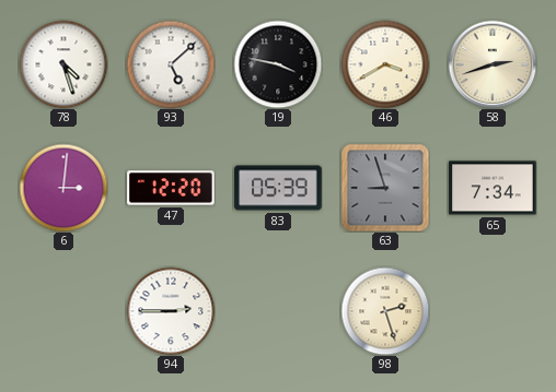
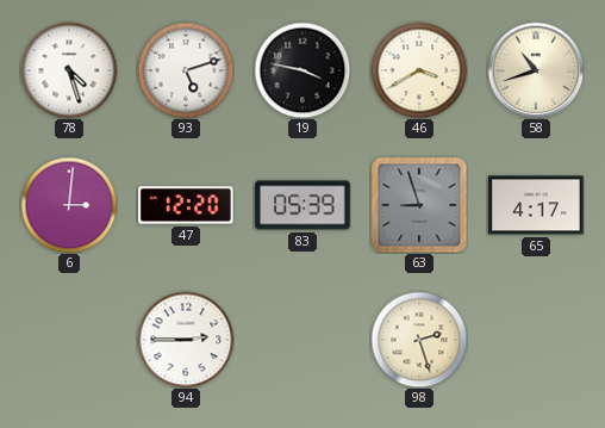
93: 5:08 -> 5:12 (186, 70)
58: 2:42 -> 10:42 (536, 70)
65: 7:34 -> 4:17 (536, 205)
